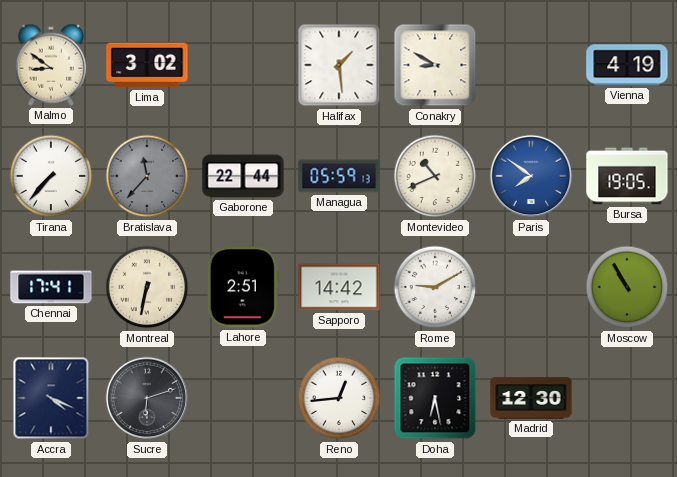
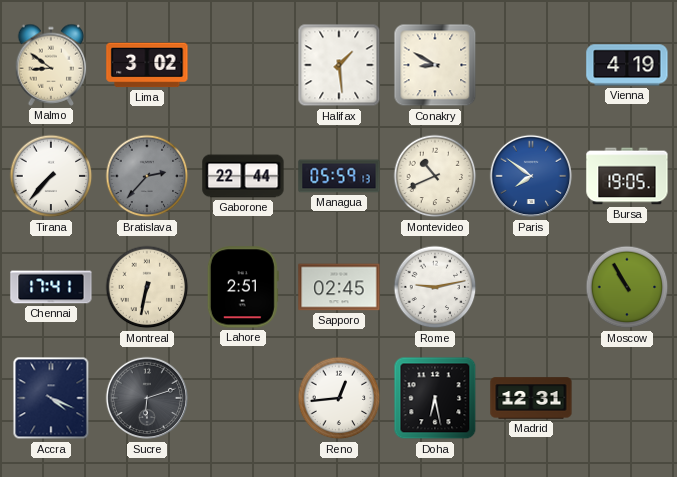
Bratislava: 11:37 -> 2:37 (147, 176)
Sapporo: 14:42 -> 02:45 (339, 287)
Rome: 9:10 -> 9:13 (435, 287)
Madrid: 12:30 -> 12:31 (531, 398)
